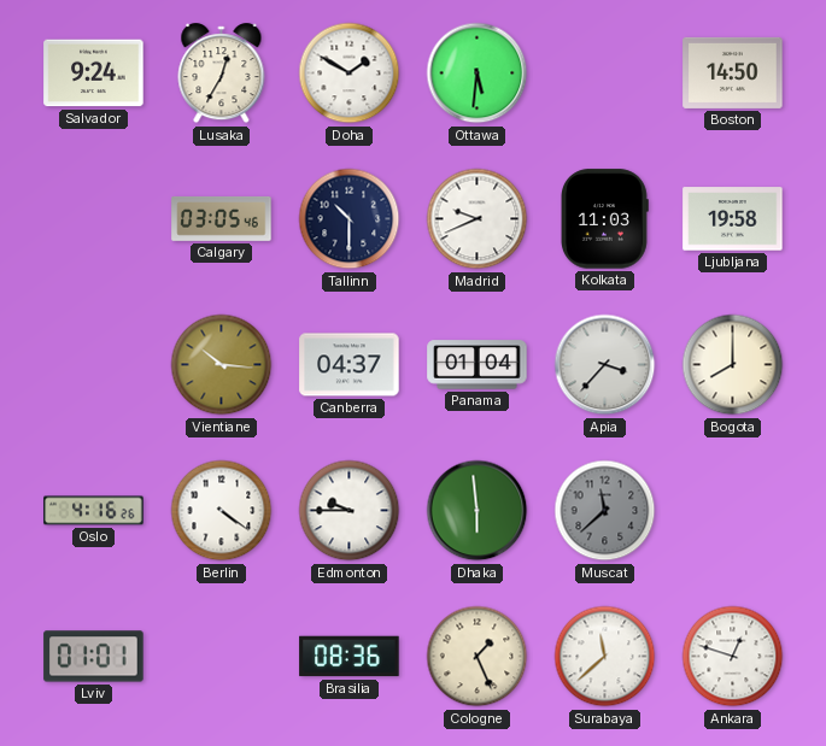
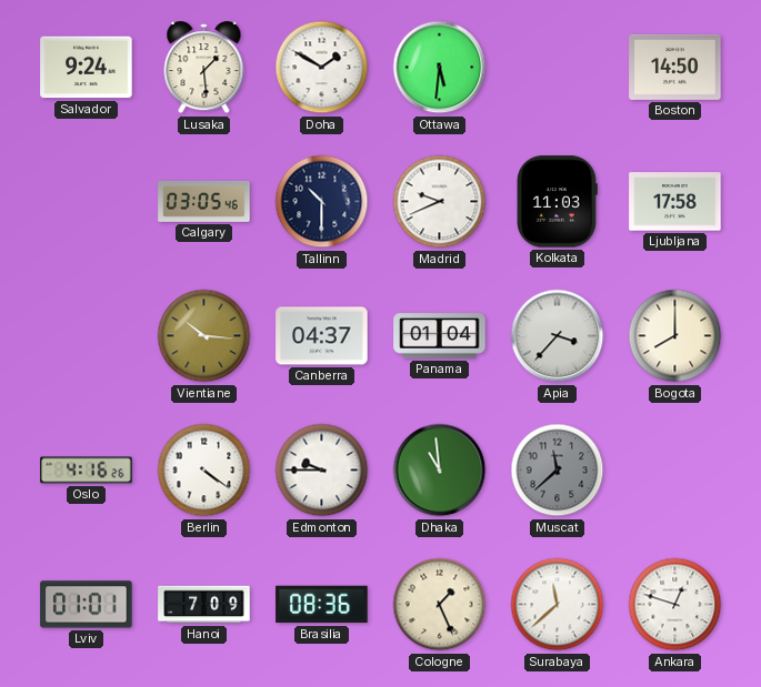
Lusaka: 12:35 -> 1:29 (204, 68)
Ljubljana: 19:58 -> 17:58 (675, 202)
Dhaka: 5:59 -> 10:59 (440, 471)
Hanoi: none -> 7:09 (204, 605)
